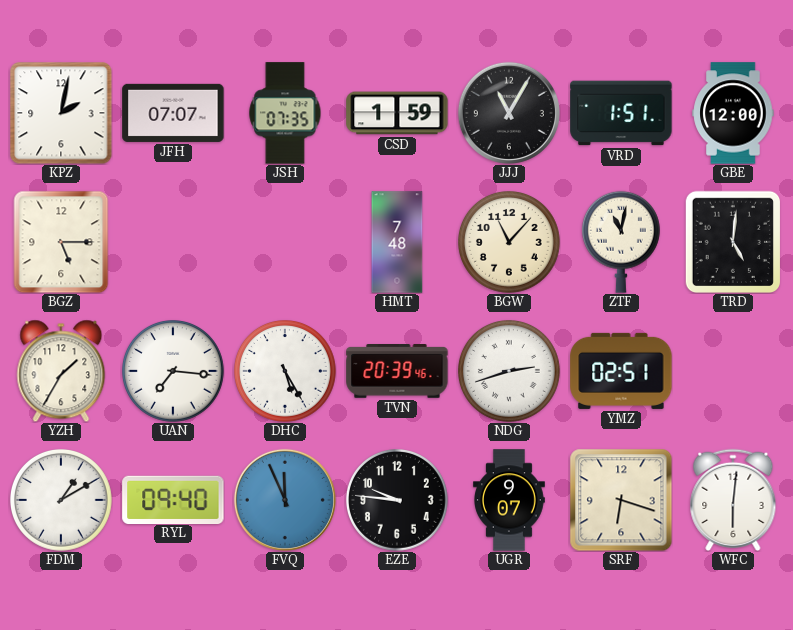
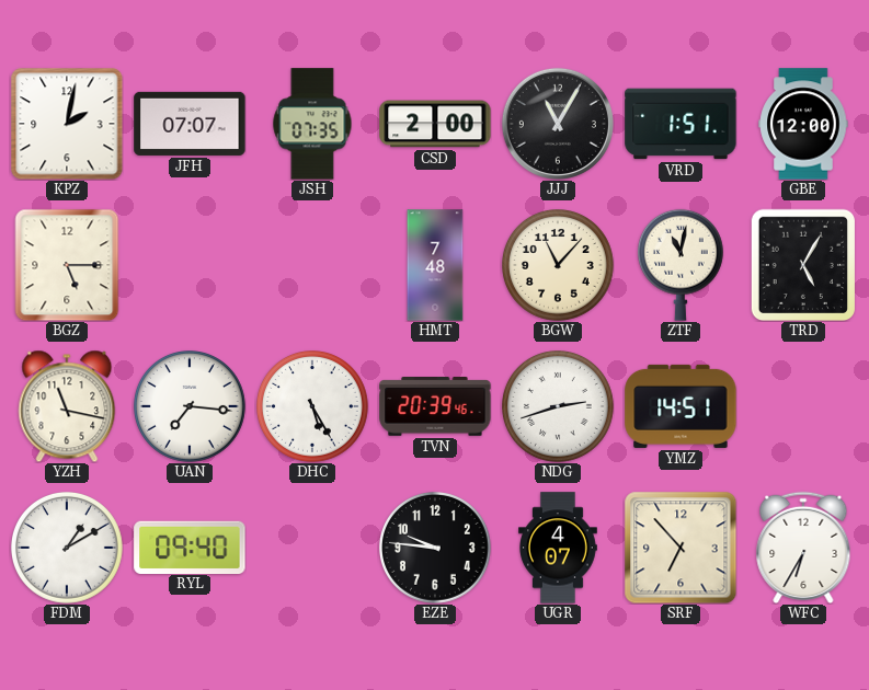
CSD: 1:59 -> 2:00 (435, 124)
TRD: 5:01 -> 5:05 (802, 264)
YZH: 1:35 -> 11:17 (67, 406)
YMZ: 02:51 -> 14:51 (681, 406)
FVQ: 11:56 -> none (285, 500)
UGR: 9:07 -> 4:07 (559, 548)
SRF: 6:18 -> 6:53 (681, 548)
WFC: 6:01 -> 6:35 (803, 548)
